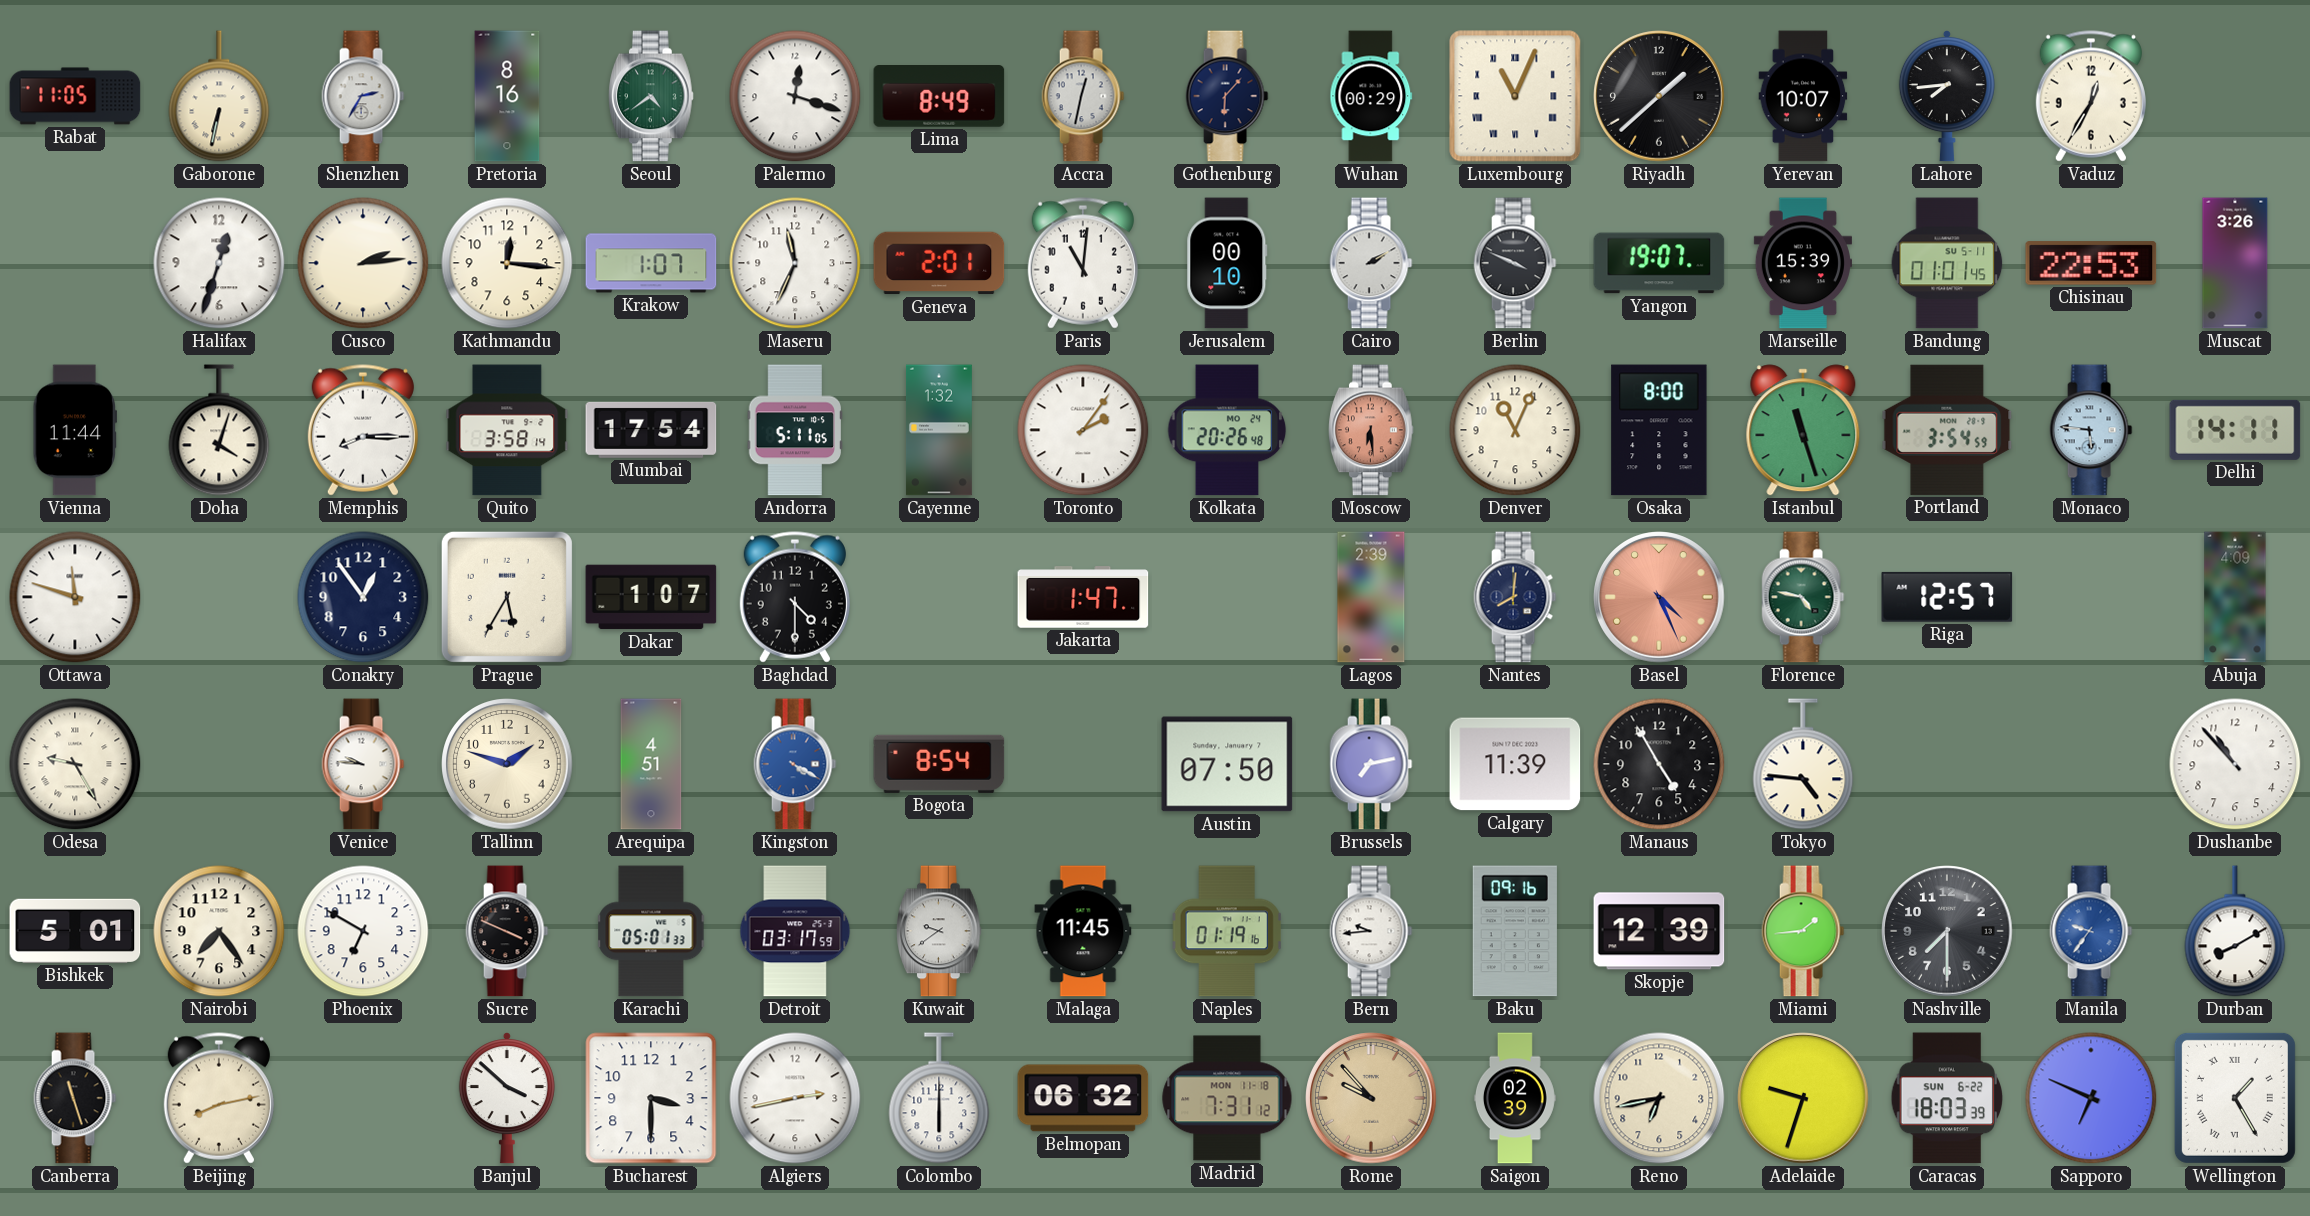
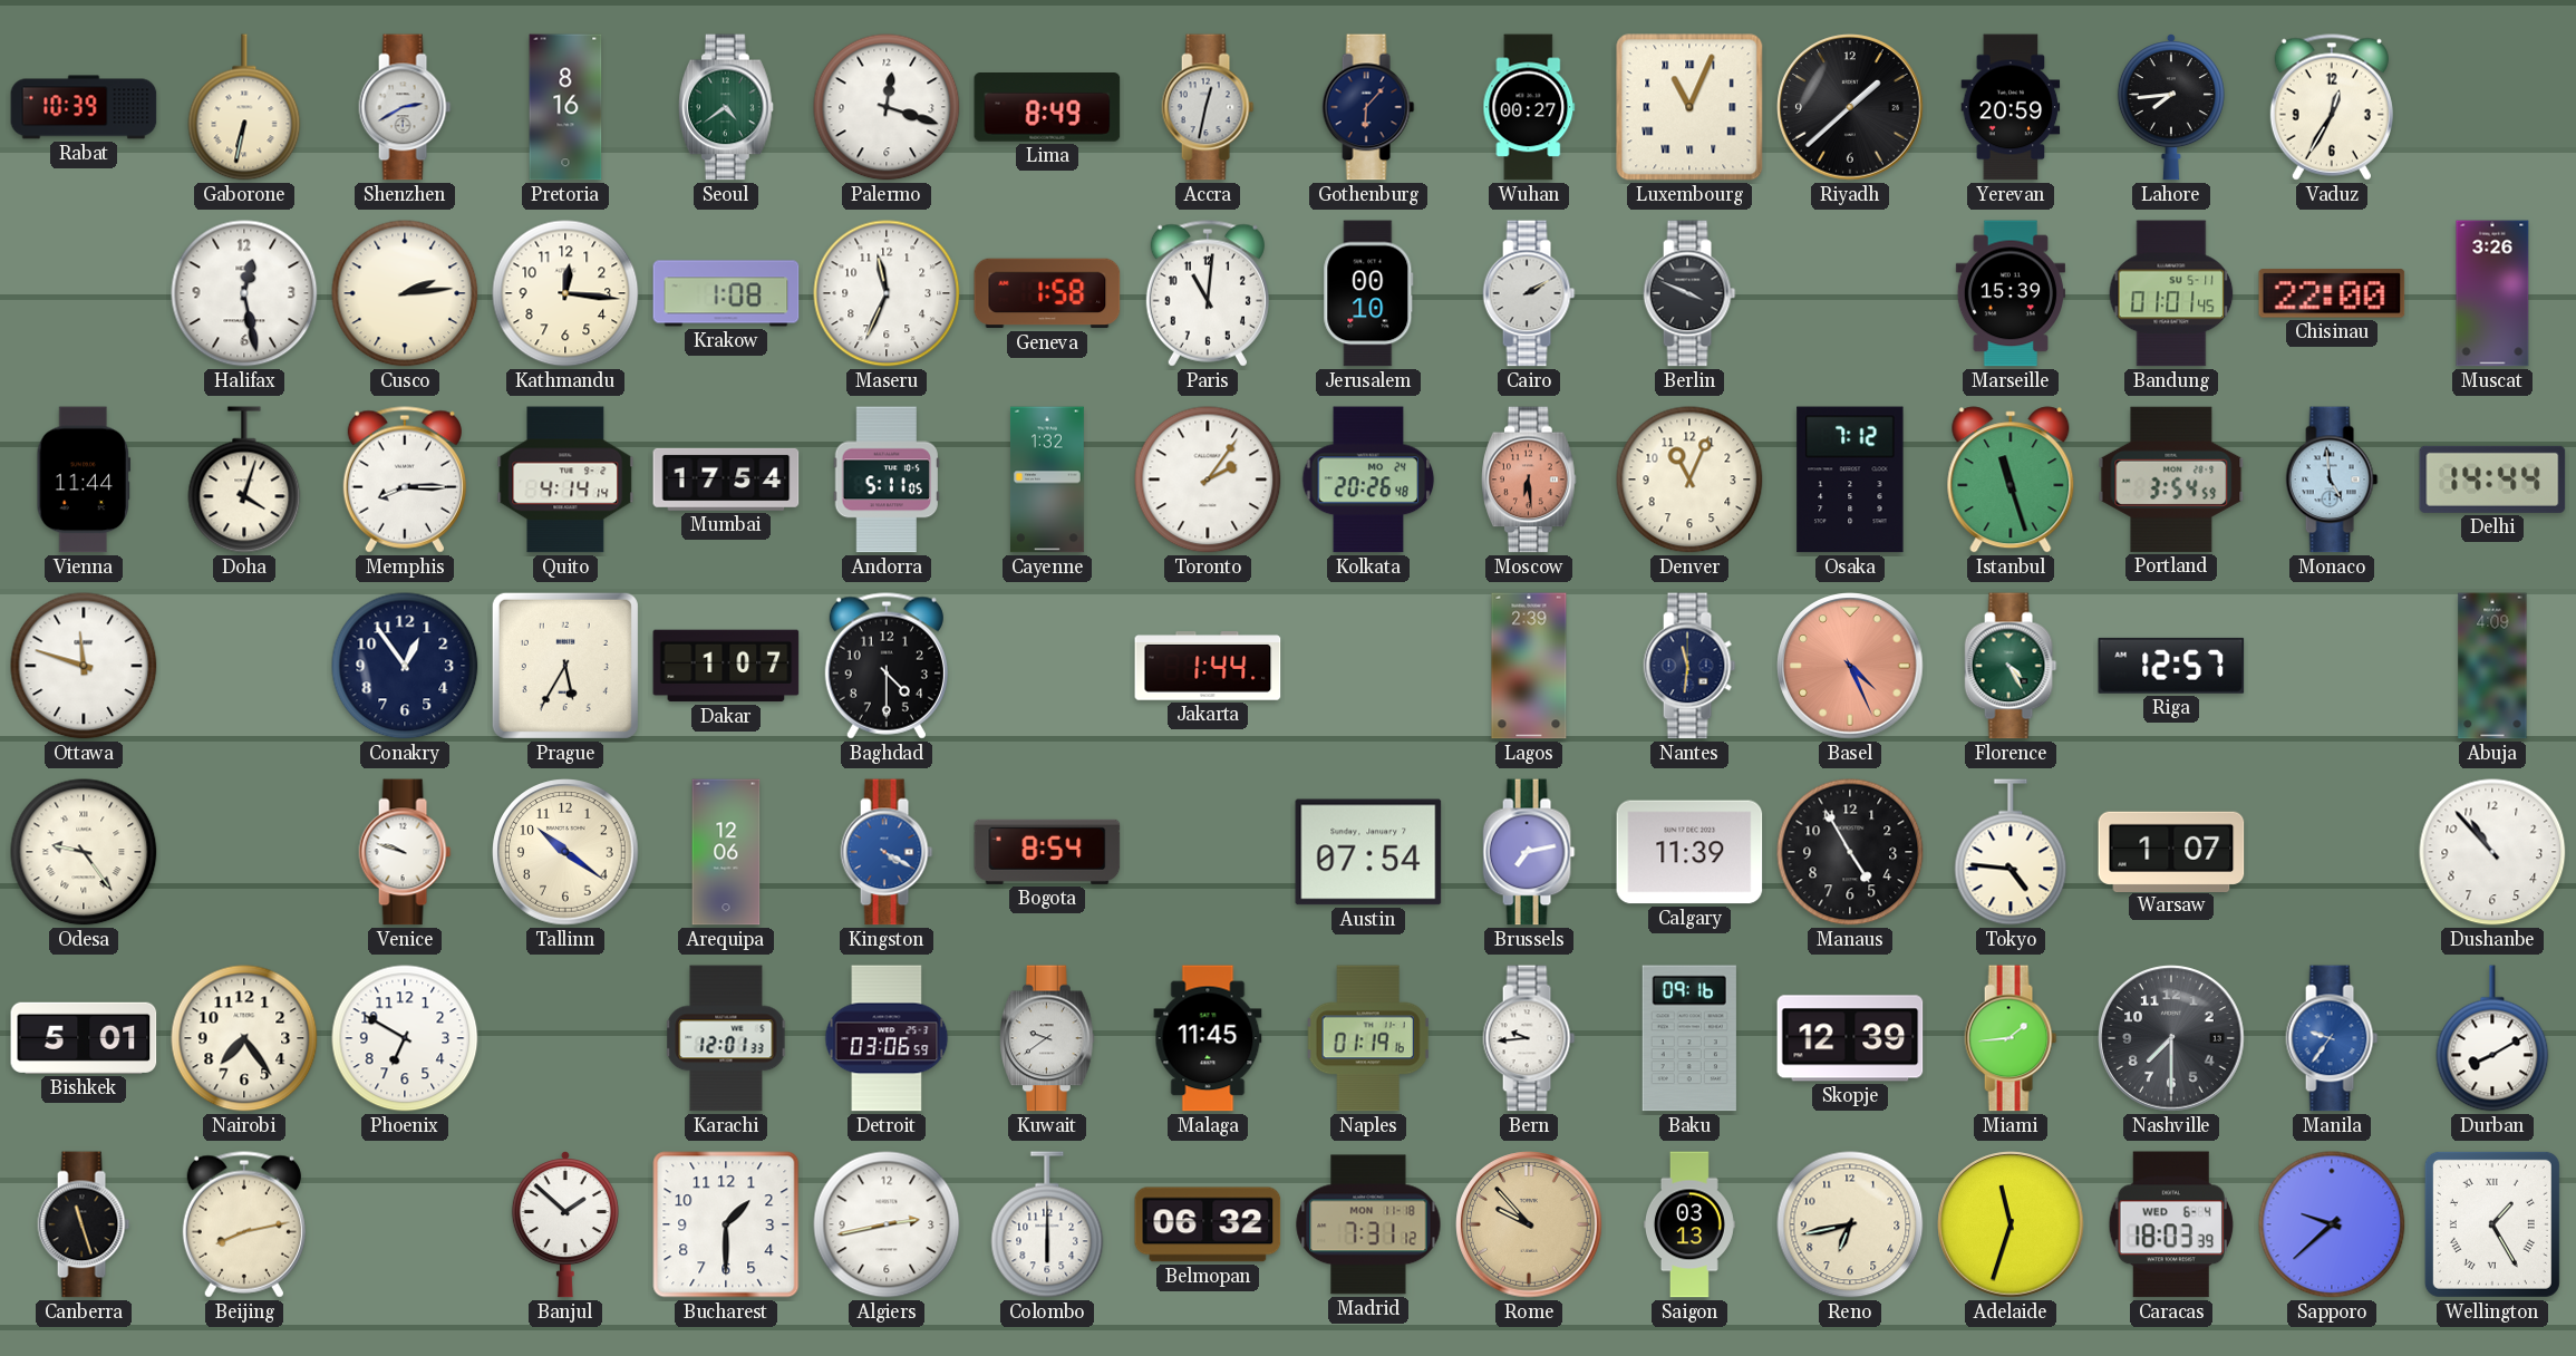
Rabat: 11:05 -> 10:39 (84, 107)
Shenzhen: 2:35 -> 2:40 (405, 107)
Wuhan: 00:29 -> 00:27 (1529, 107)
Yerevan: 10:07 -> 20:59 (2011, 107)
Halifax: 12:33 -> 12:28 (244, 293)
Krakow: 1:07 -> 1:08 (726, 293)
Geneva: 2:01 -> 1:58 (1047, 293)
Yangon: 19:07 -> none (1659, 263)
Chisinau: 22:53 -> 22:00 (2332, 293)
Quito: 3:58 -> 4:14 (565, 480)
Osaka: 8:00 -> 7:12 (1850, 480)
Monaco: 5:46 -> 4:59 (2332, 480)
Delhi: 14:11 -> 14:44 (2492, 480)
Jakarta: 1:47 -> 1:44 (1208, 666)
Nantes: 8:01 -> 11:31 (1689, 666)
Florence: 4:47 -> 4:25 (2011, 666)
Odesa: 9:25 -> 9:24 (84, 852)
Venice: 9:46 -> 9:48 (405, 852)
Tallinn: 1:48 -> 10:21 (565, 852)
Arequipa: 4:51 -> 12:06 (726, 852)
Austin: 07:50 -> 07:54 (1368, 852)
Warsaw: none -> 1:07 (2171, 851)
Sucre: 3:49 -> none (507, 931)
Karachi: 05:01 -> 12:01 (726, 1038)
Detroit: 03:17 -> 03:06 (887, 1038)
Banjul: 3:52 -> 1:52 (565, 1224)
Bucharest: 3:30 -> 1:30 (726, 1224)
Saigon: 02:39 -> 03:13 (1689, 1224)
Adelaide: 9:33 -> 11:33 (2011, 1224)
Caracas date: SUN 6-22 -> WED 6-4 (2171, 1224)
Sapporo: 6:49 -> 9:38 (2332, 1224)
